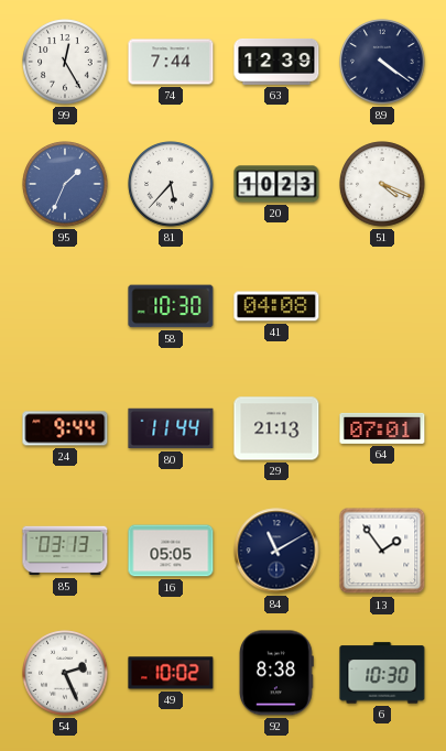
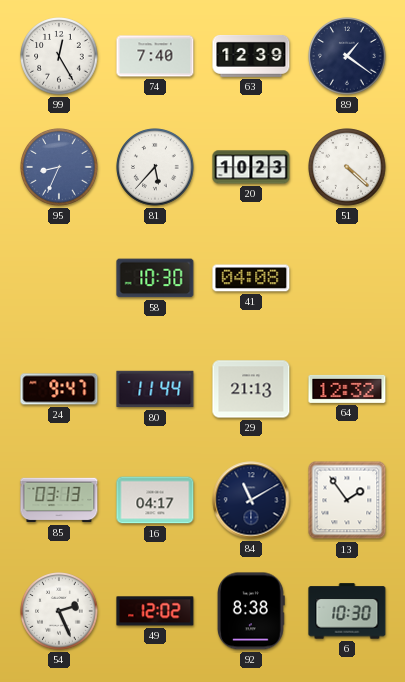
74: 7:44 -> 7:40 (155, 56)
89: 4:21 -> 1:21 (347, 56)
95: 1:34 -> 8:34 (59, 167)
51: 4:19 -> 4:22 (347, 167)
24: 9:44 -> 9:47 (59, 389)
64: 07:01 -> 12:32 (347, 389)
16: 05:05 -> 04:17 (155, 500)
49: 10:02 -> 12:02 (155, 611)
